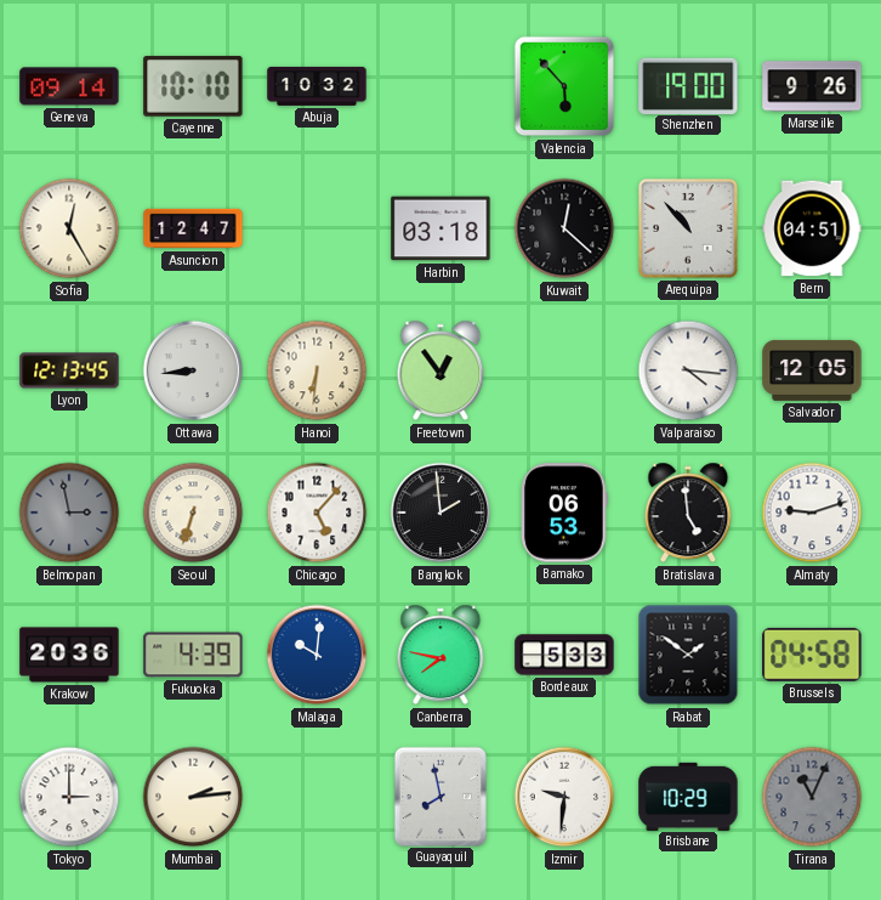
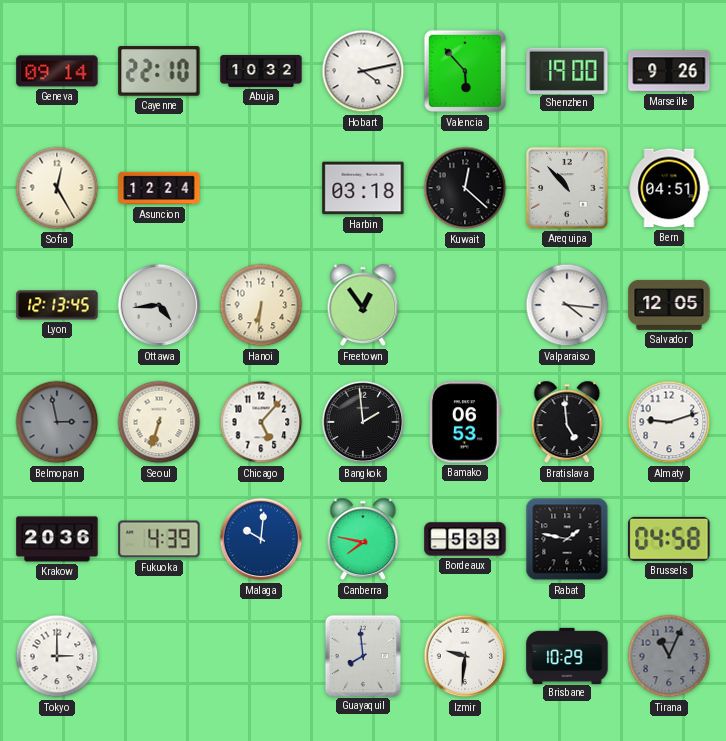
Cayenne: 10:10 -> 22:10 (159, 71)
Hobart: none -> 4:13 (363, 71)
Asuncion: 12:47 -> 12:24 (159, 188)
Ottawa: 8:44 -> 4:44 (159, 305)
Rabat: 1:51 -> 1:47 (567, 539)
Mumbai: 2:14 -> none (193, 797)
Guayaquil: 7:58 -> 7:59 (363, 655)
